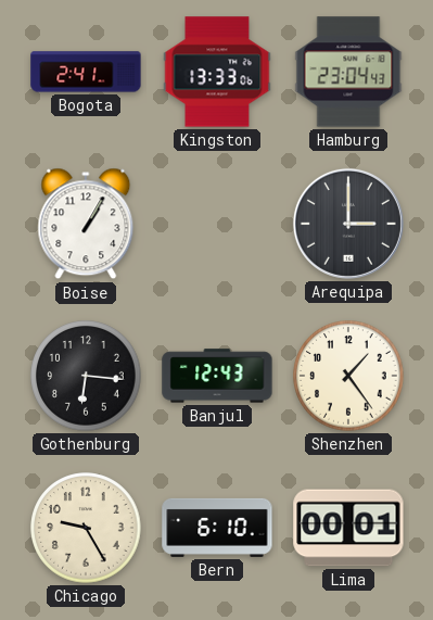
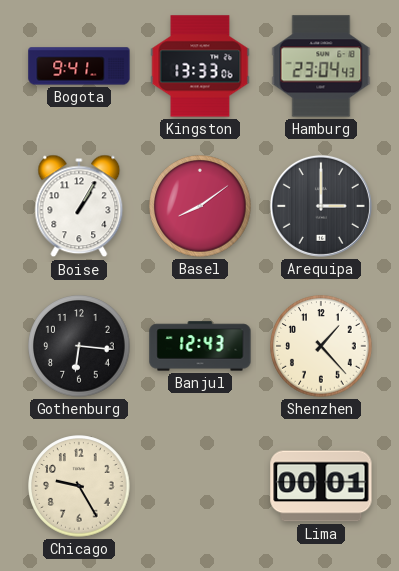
Bogota: 2:41 -> 9:41 (79, 66)
Basel: none -> 8:09 (200, 206)
Shenzhen: 1:24 -> 1:23 (321, 346)
Bern: 6:10 -> none (217, 528)
